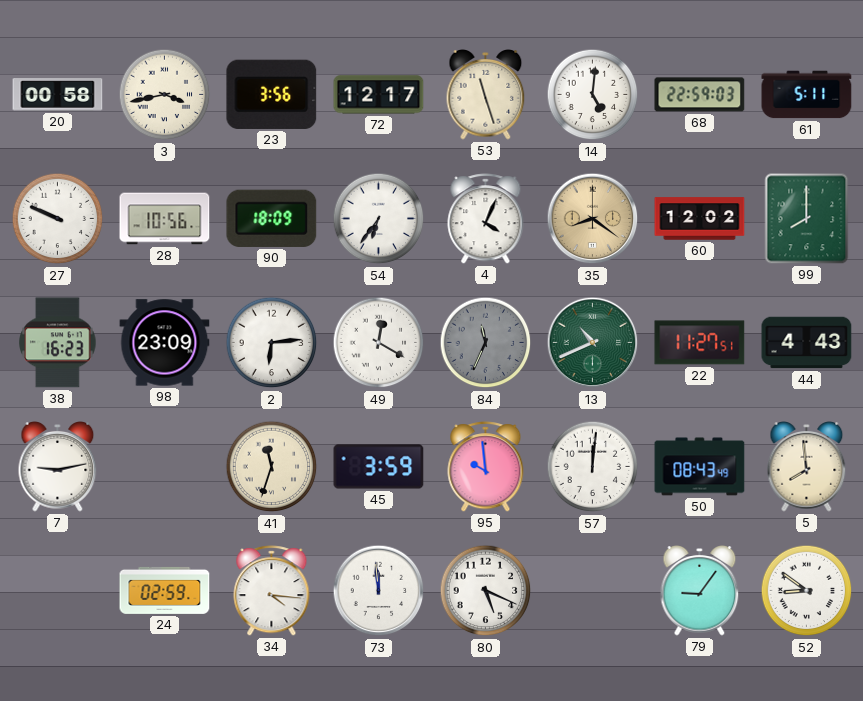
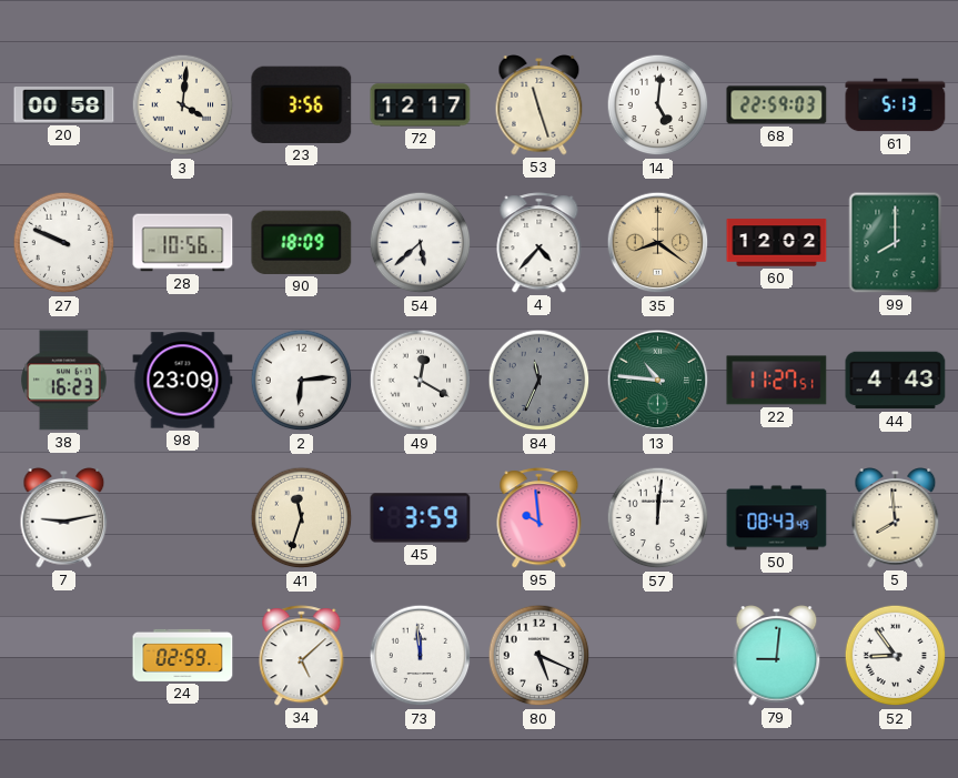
3: 3:43 -> 4:01 (183, 105)
61: 5:11 -> 5:13 (896, 105)
54: 6:36 -> 5:38 (421, 243)
4: 4:04 -> 4:37 (539, 243)
13: 10:41 -> 10:46 (658, 381)
34: 4:16 -> 5:08 (302, 656)
79: 9:06 -> 9:01 (777, 656)
52: 8:51 -> 8:54 (896, 656)
